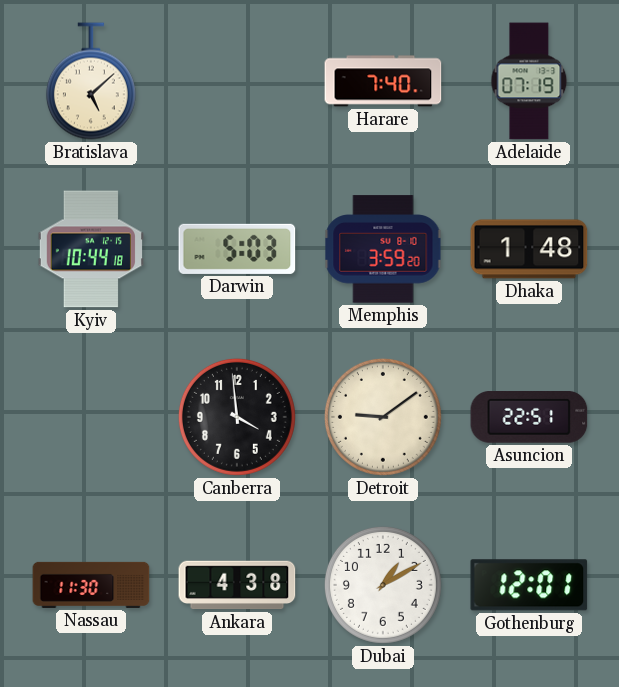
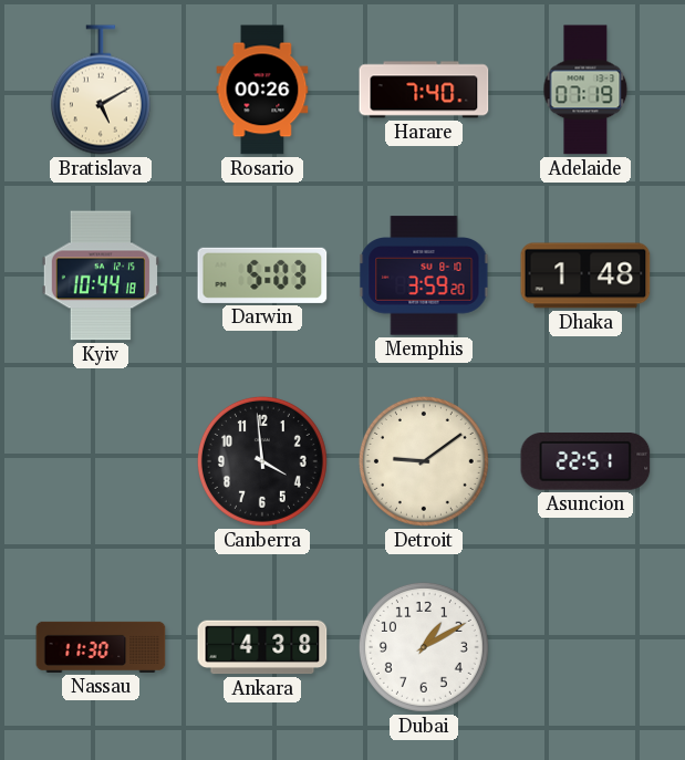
Bratislava: 5:08 -> 5:10 (101, 90)
Rosario: none -> 00:26 (262, 90)
Gothenburg: 12:01 -> none (529, 585)
